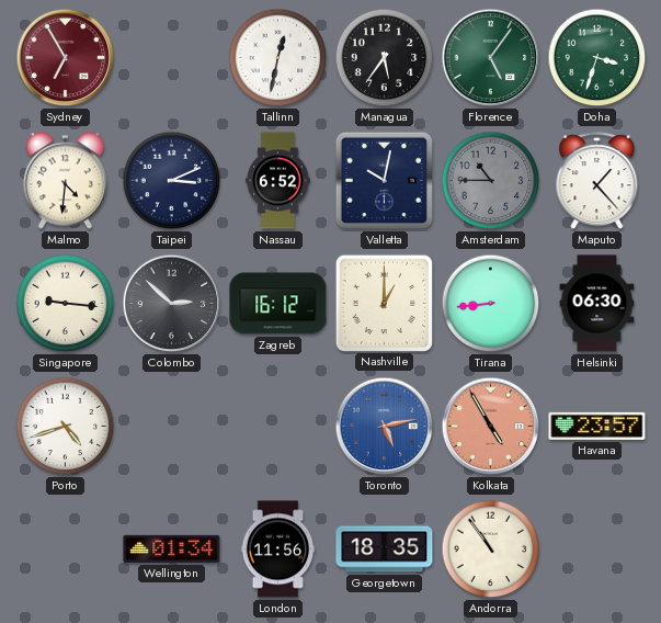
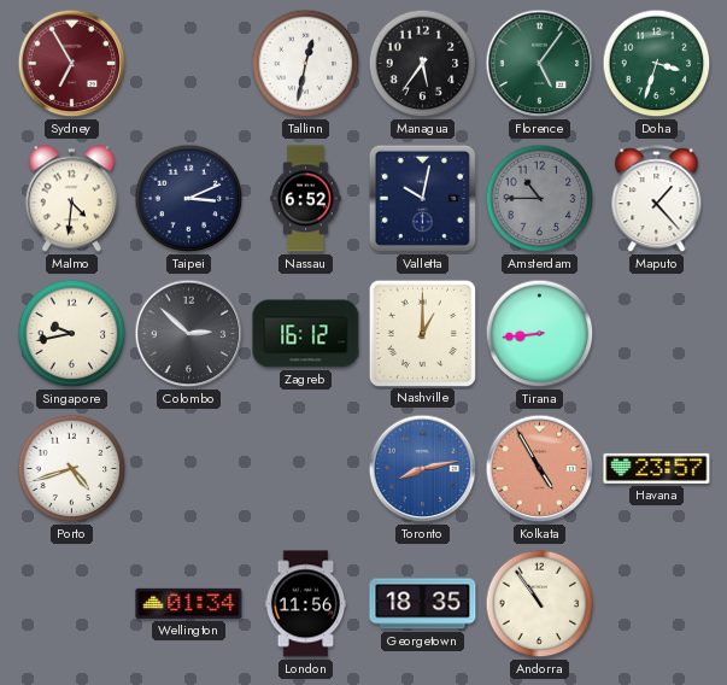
Singapore: 9:16 -> 9:43 (72, 334)
Helsinki: 06:30 -> none (597, 304)
Toronto: 5:13 -> 8:13 (423, 469)
